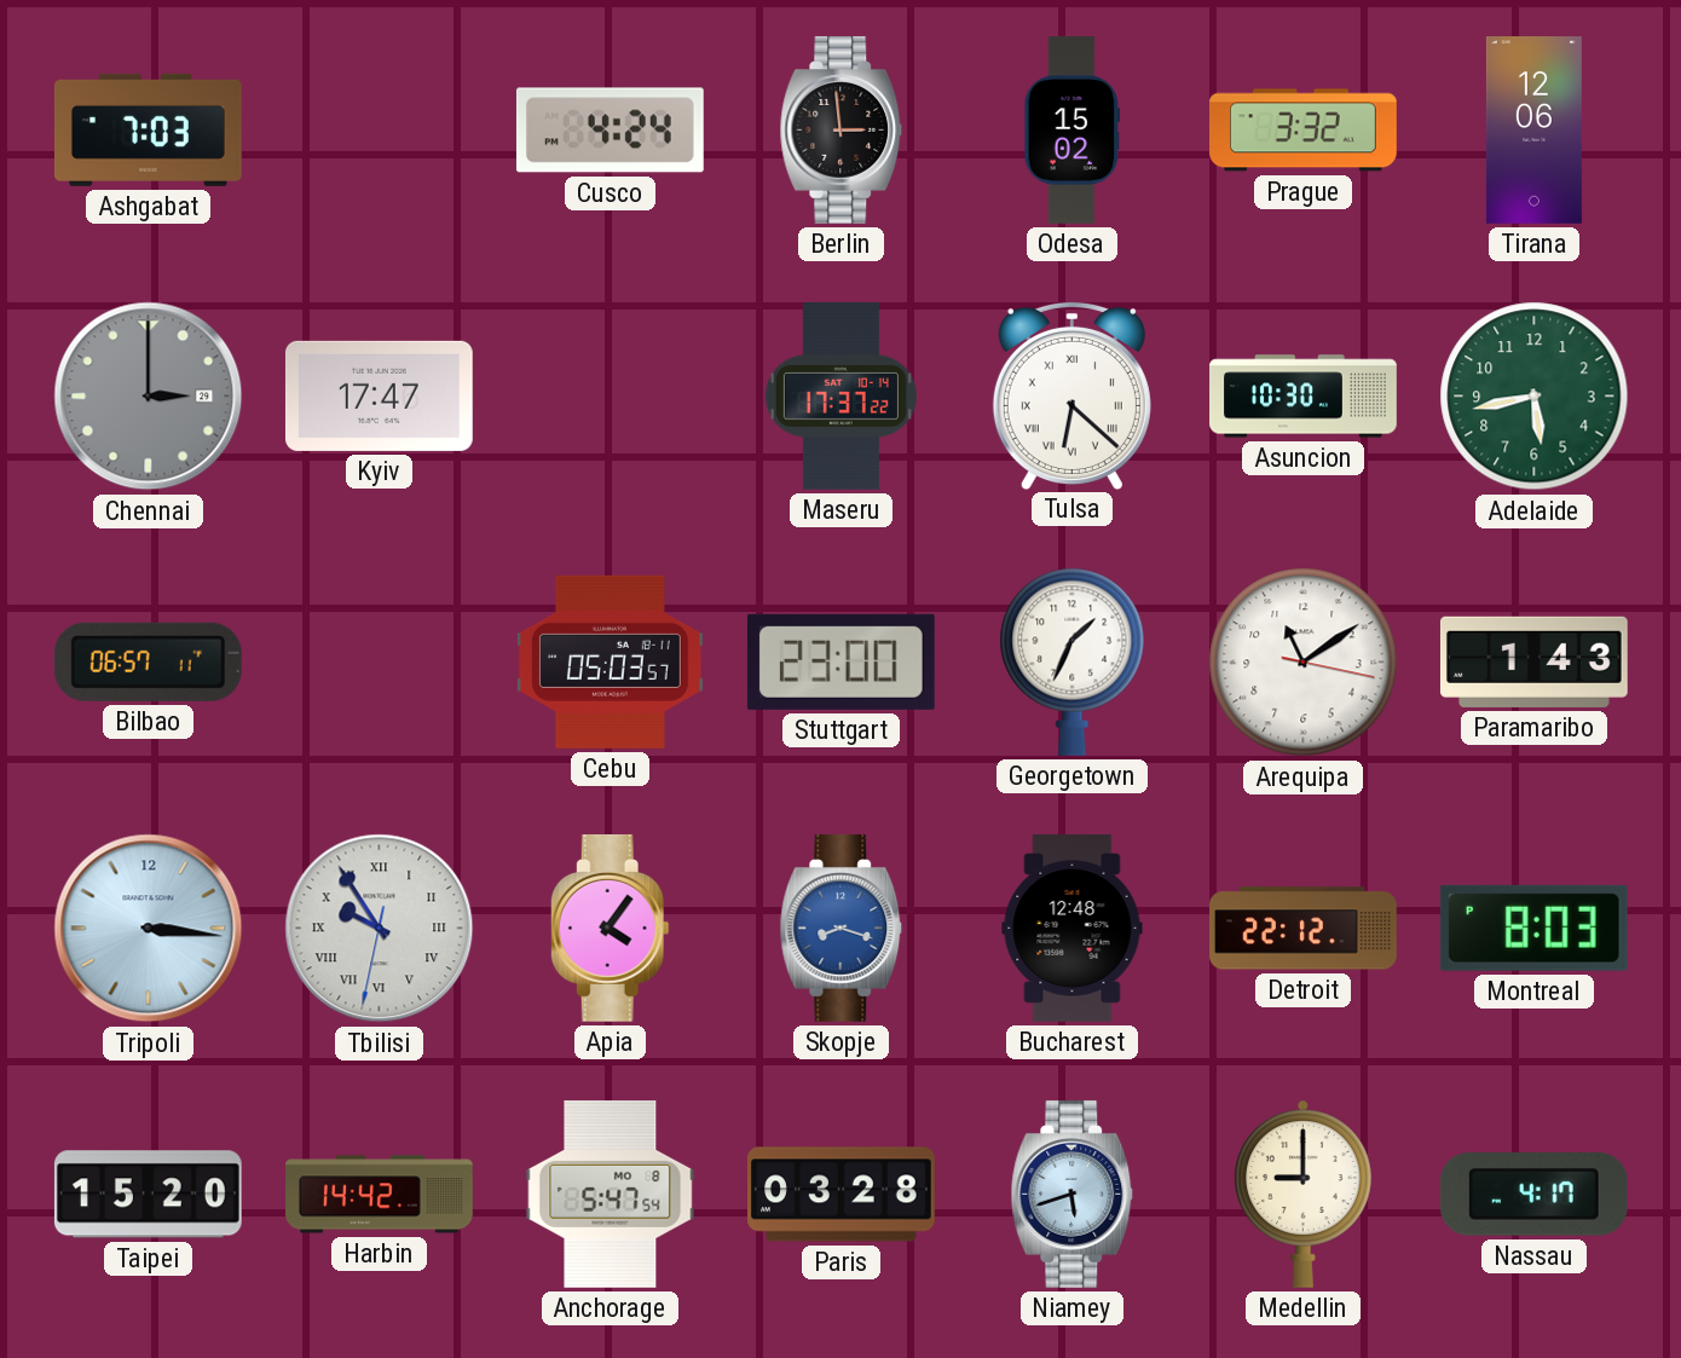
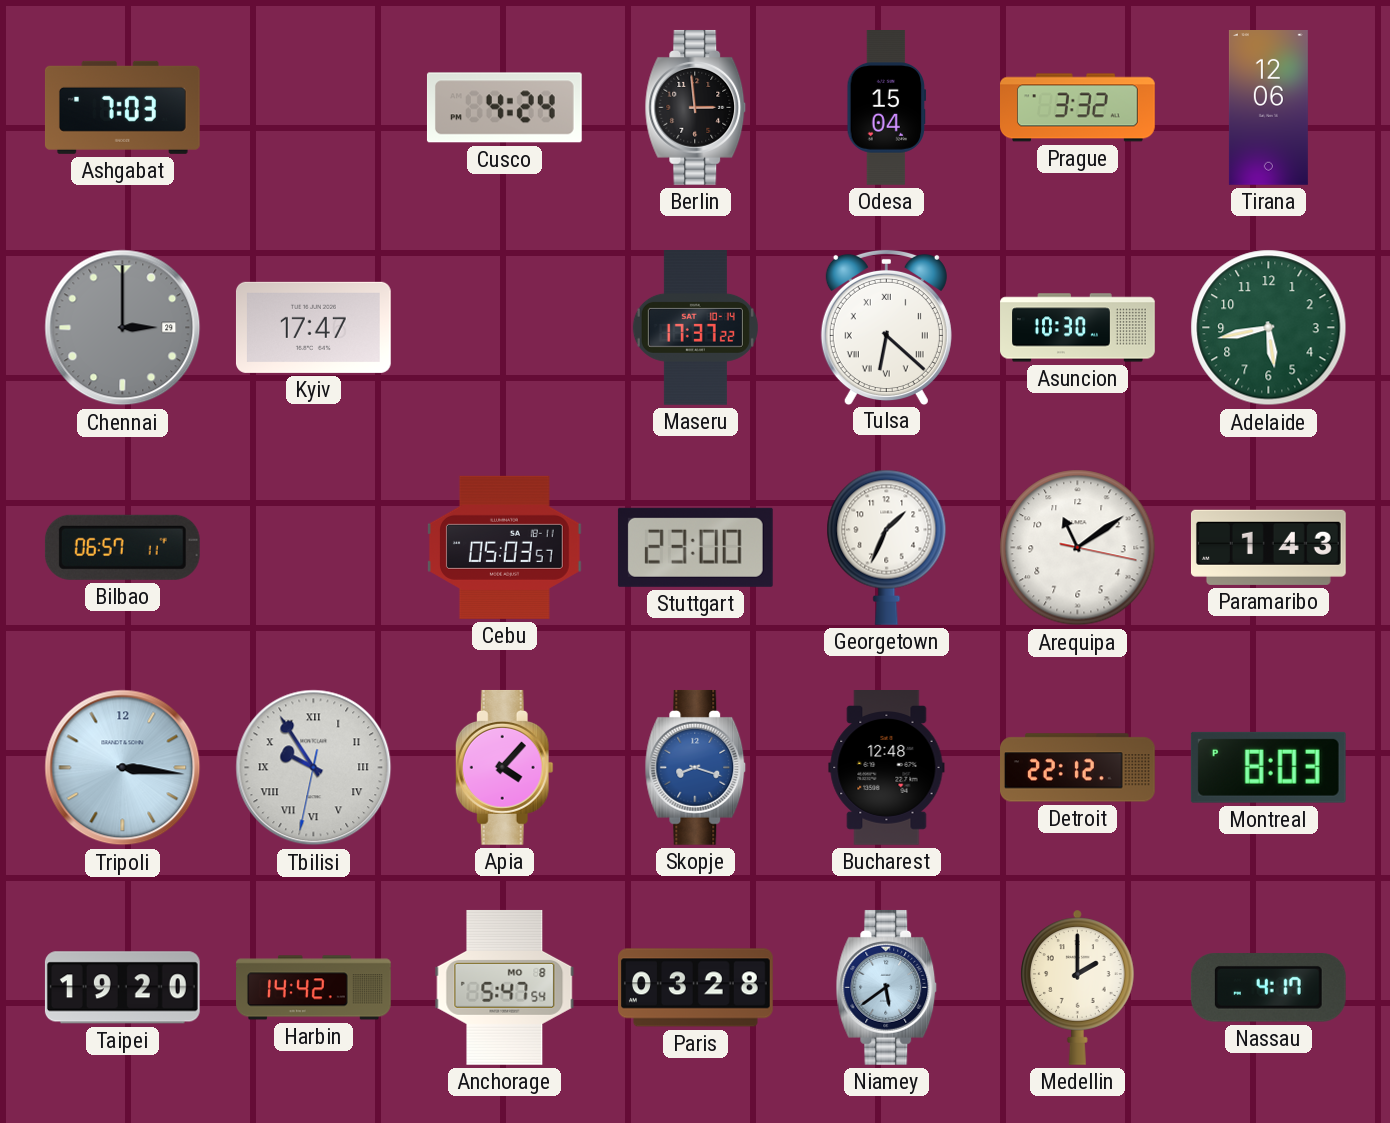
Odesa: 15:02 -> 15:04 (887, 108)
Apia: 4:06 -> 4:07 (504, 767)
Taipei: 15:20 -> 19:20 (122, 988)
Niamey: 5:42 -> 5:39 (887, 987)
Medellin: 9:00 -> 2:00 (1078, 987)
